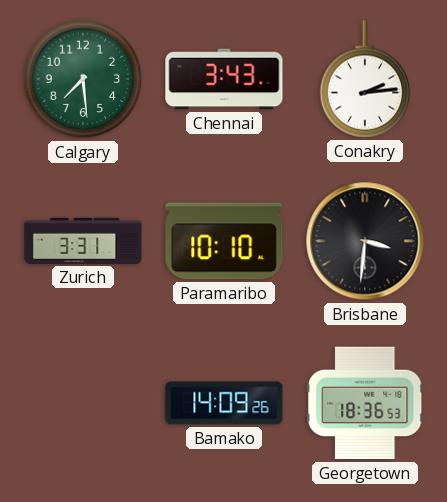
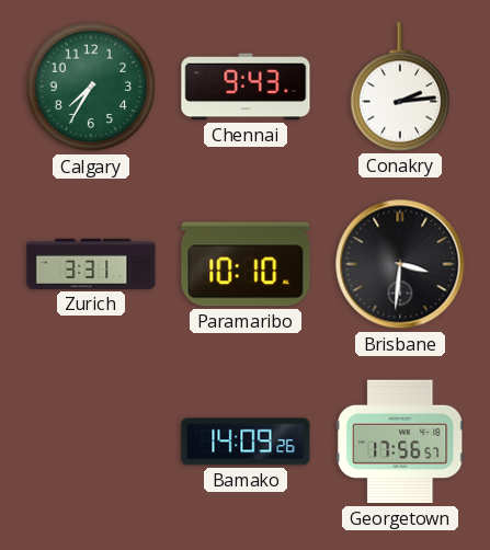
Calgary: 7:29 -> 7:35 (91, 87)
Chennai: 3:43 -> 9:43 (246, 87)
Georgetown: 18:36 -> 17:56 (400, 442)
